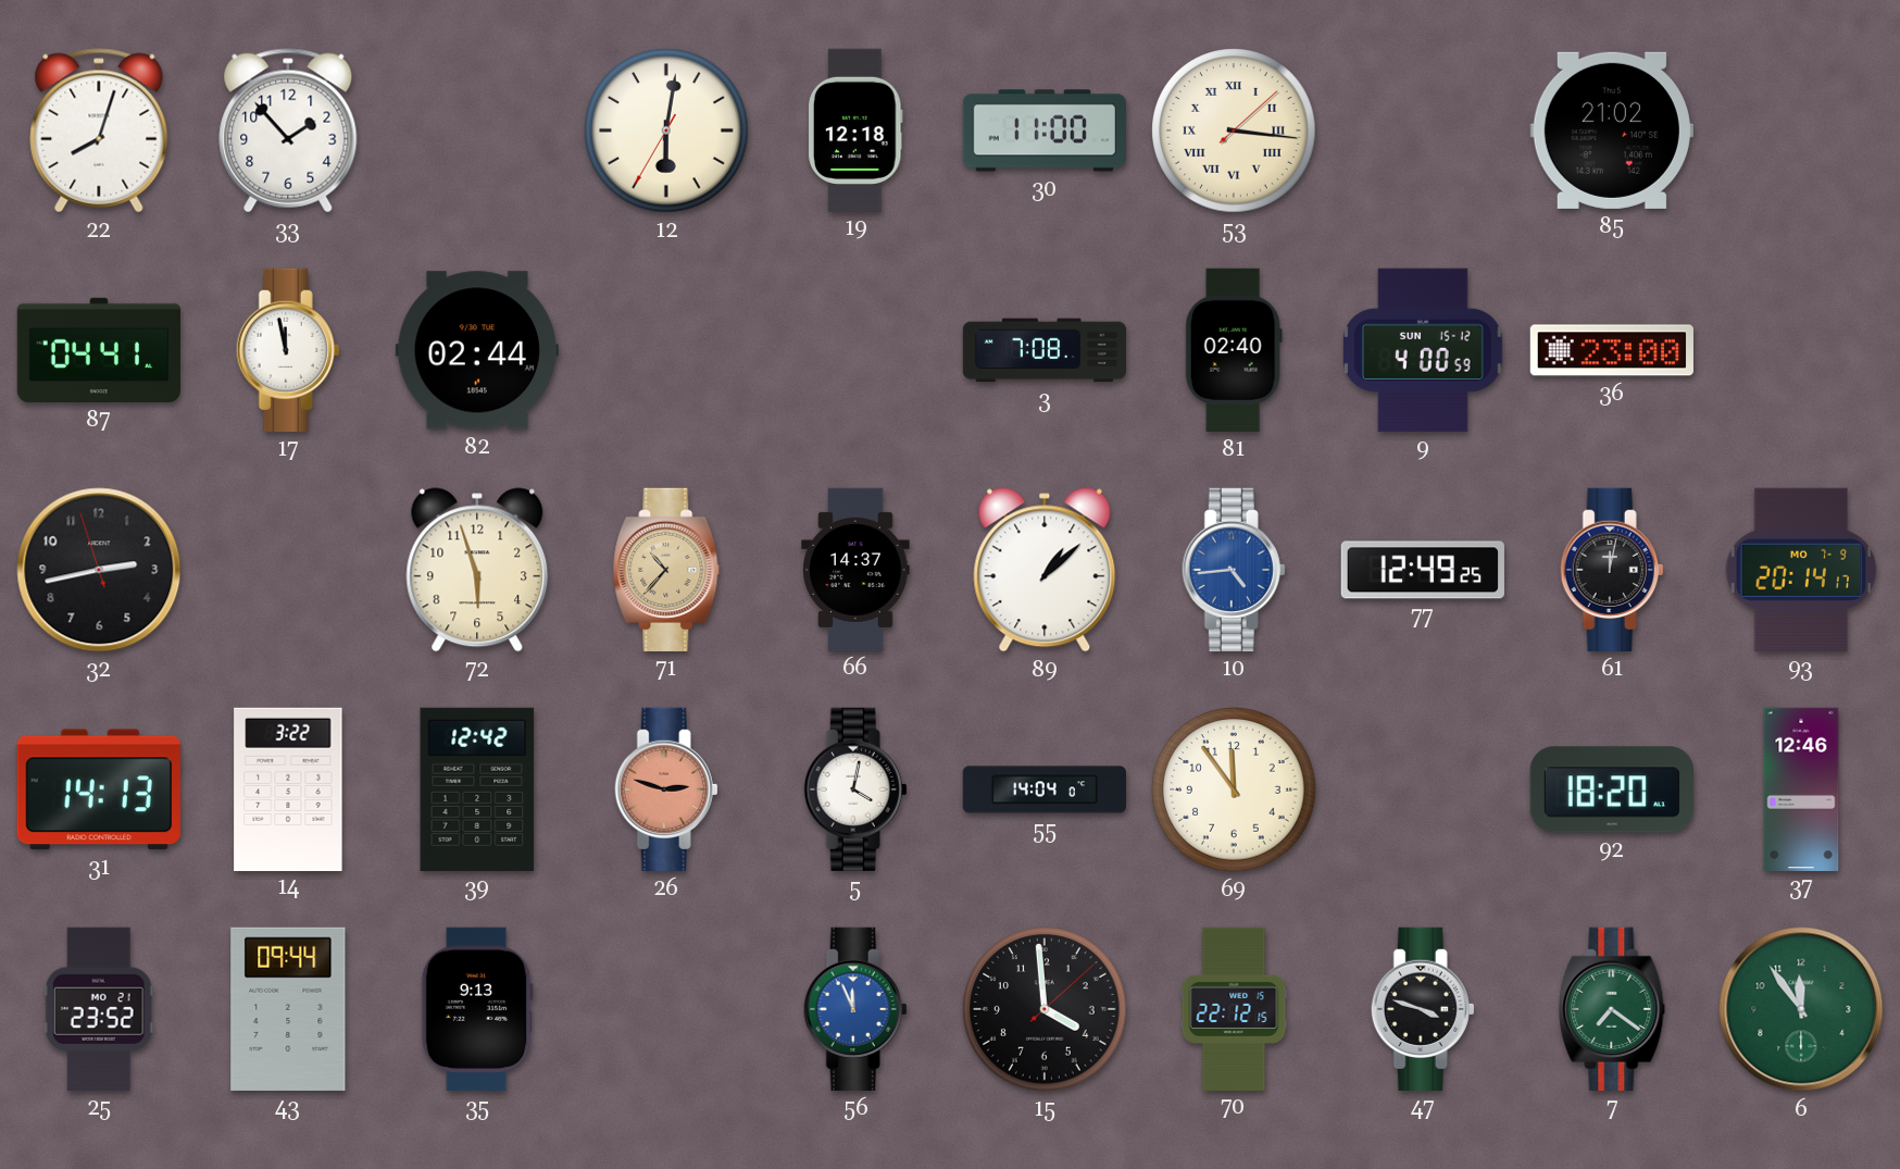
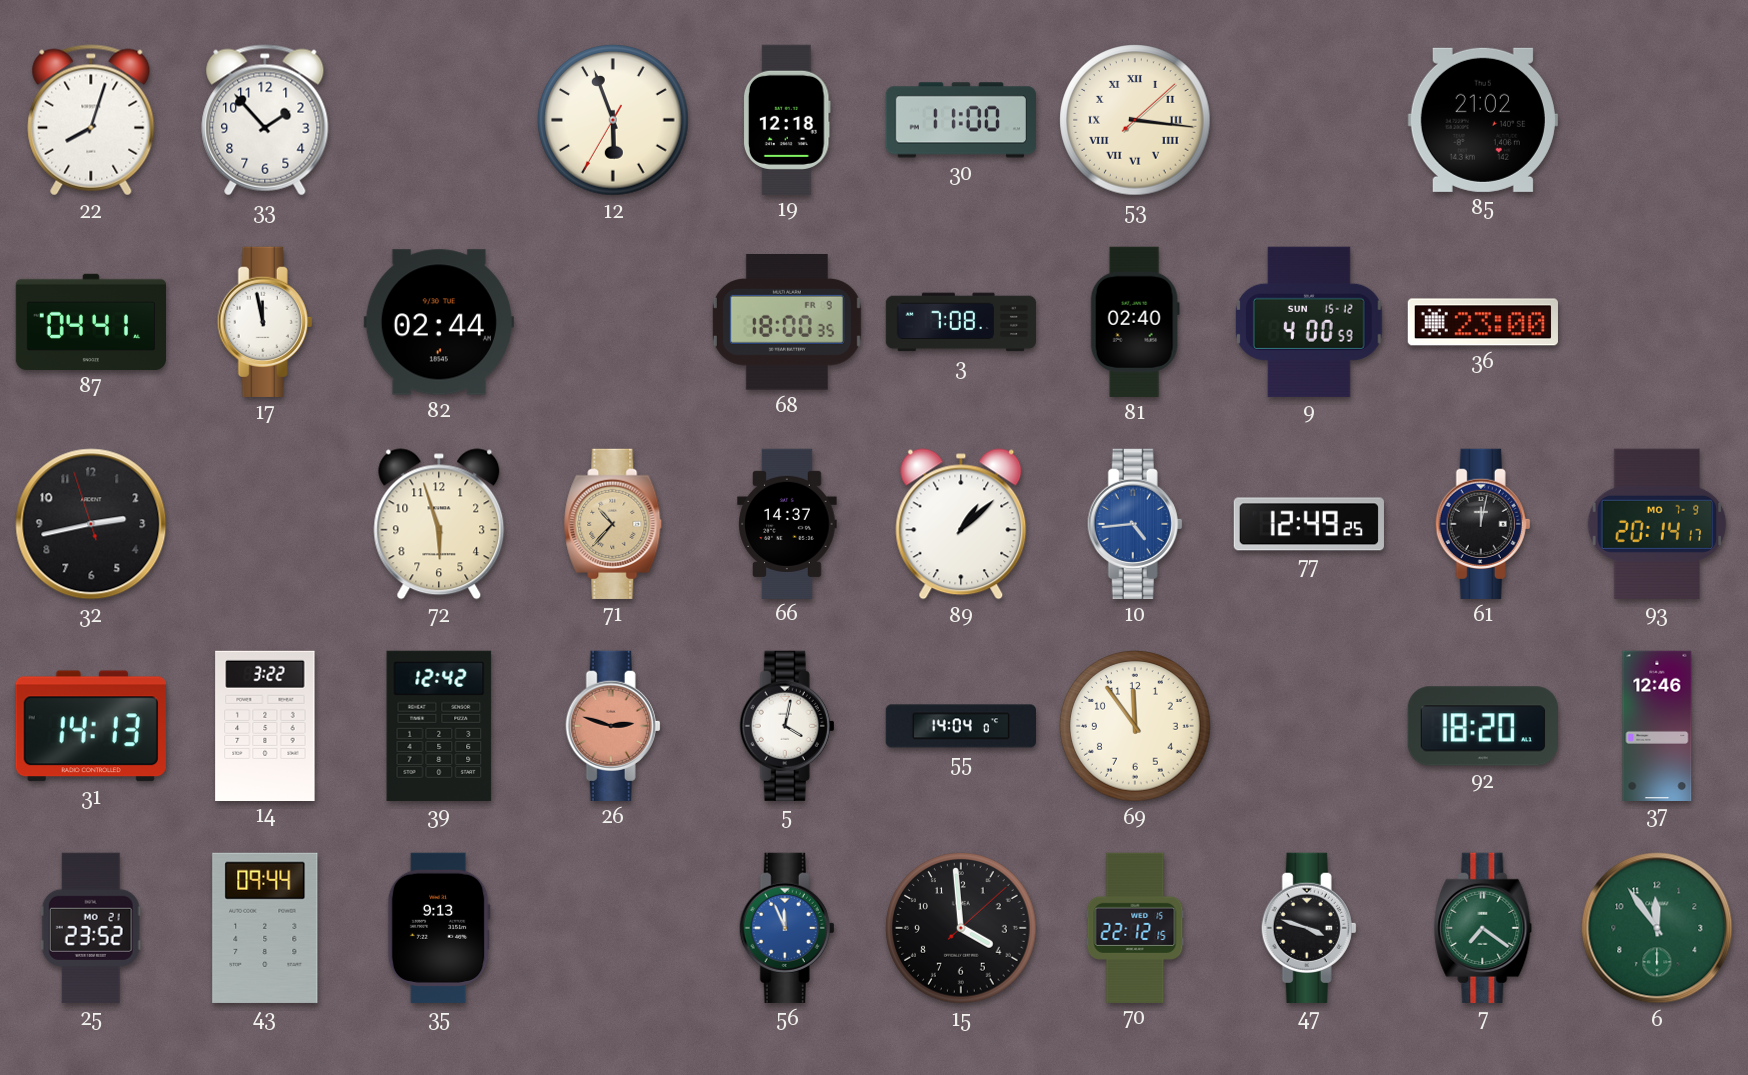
12: 6:01 -> 5:56 (613, 120)
68: none -> 18:00 (787, 323)
